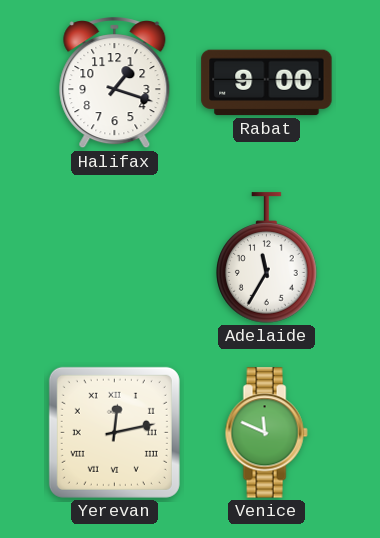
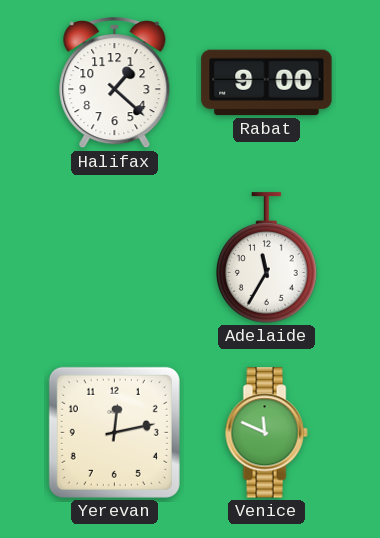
Halifax: 1:18 -> 1:22 (115, 83)
Yerevan numerals: Roman -> Arabic (114, 432)
